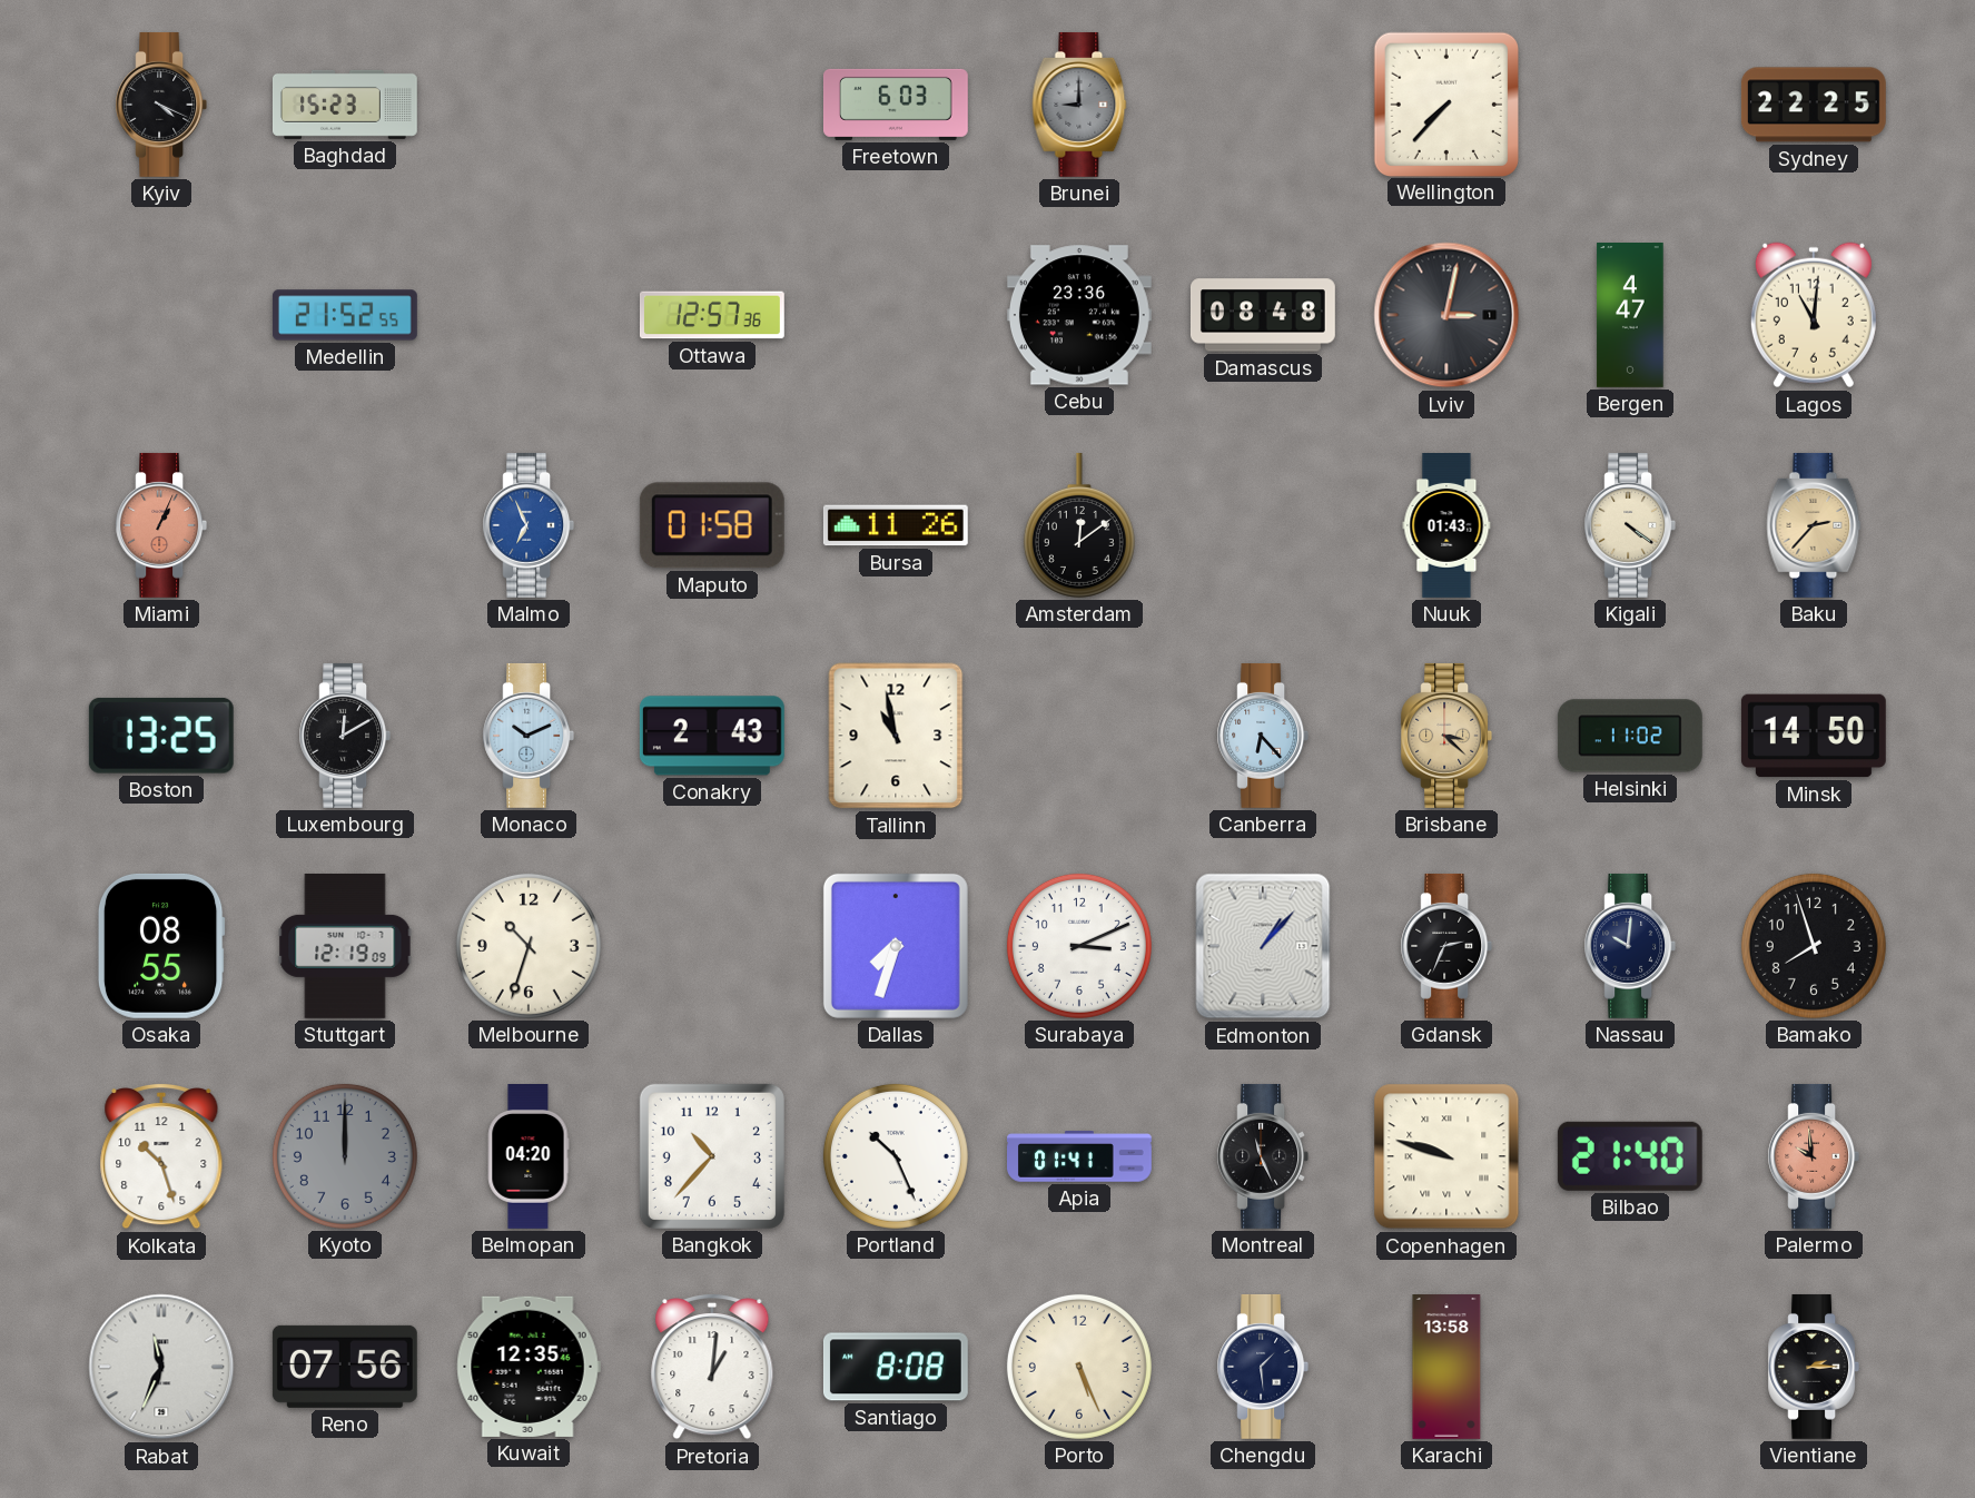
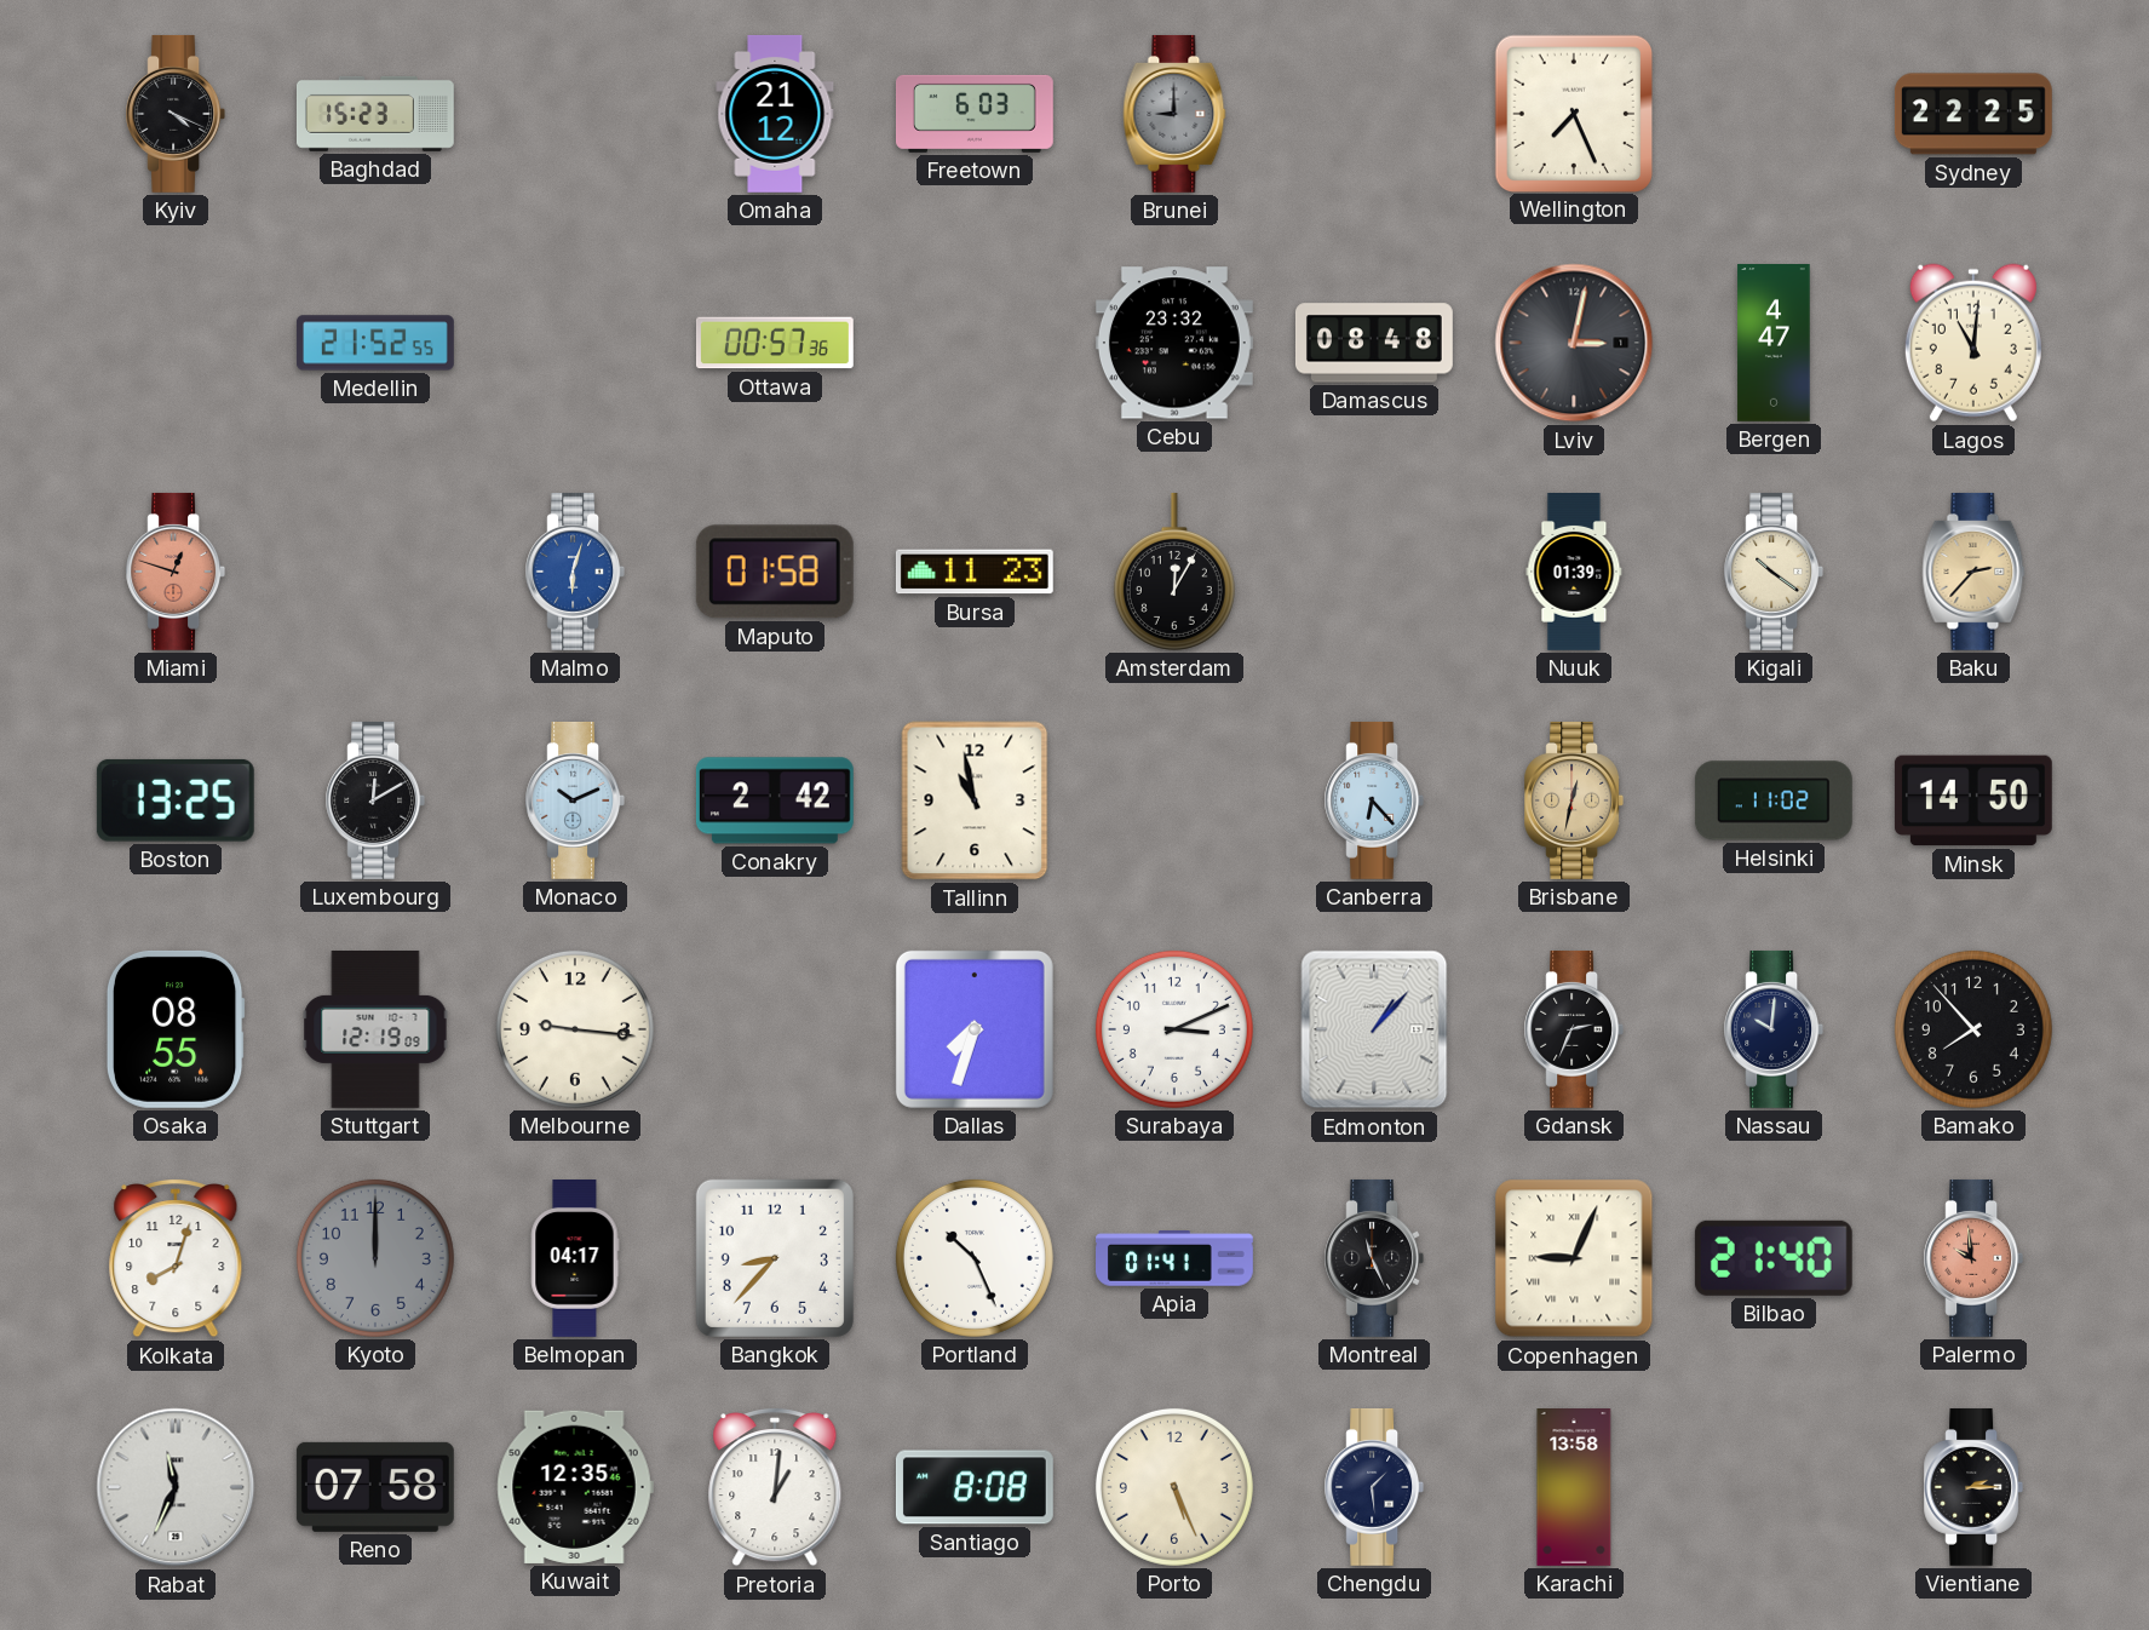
Omaha: none -> 21:12 (775, 114)
Wellington: 7:37 -> 7:26 (1573, 113)
Ottawa: 12:57 -> 00:57 (775, 343)
Cebu: 23:36 -> 23:32 (1174, 343)
Miami: 1:04 -> 12:48 (176, 572)
Malmo: 6:56 -> 6:03 (575, 572)
Bursa: 11:26 -> 11:23 (975, 572)
Amsterdam: 12:09 -> 12:05 (1174, 572)
Nuuk: 01:43 -> 01:39 (1574, 573)
Kigali: 4:21 -> 10:21 (1774, 572)
Conakry: 2:43 -> 2:42 (775, 800)
Brisbane: 3:22 -> 12:32 (1574, 800)
Melbourne: 10:33 -> 9:16 (575, 1029)
Bamako: 7:57 -> 7:53 (1973, 1029)
Kolkata: 10:27 -> 8:03 (176, 1258)
Belmopan: 04:20 -> 04:17 (575, 1259)
Bangkok: 10:37 -> 8:37 (775, 1258)
Copenhagen: 9:48 -> 9:04 (1574, 1258)
Reno: 07:56 -> 07:58 (375, 1487)
